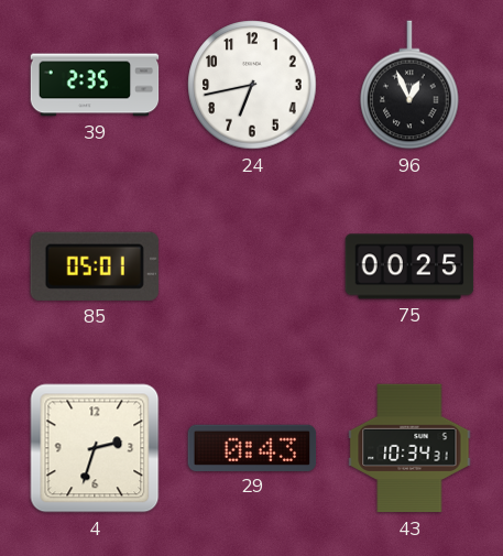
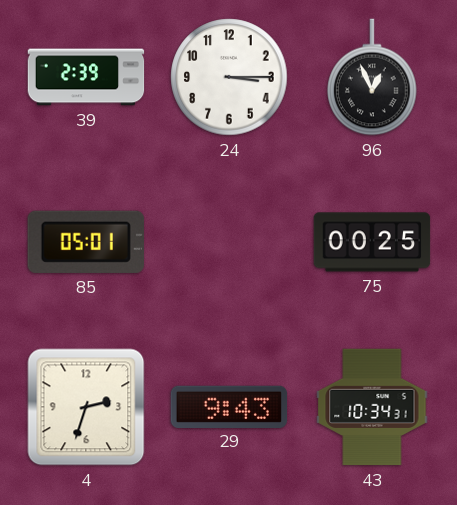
39: 2:35 -> 2:39 (86, 77)
24: 6:43 -> 3:15 (229, 77)
29: 0:43 -> 9:43 (229, 406)
